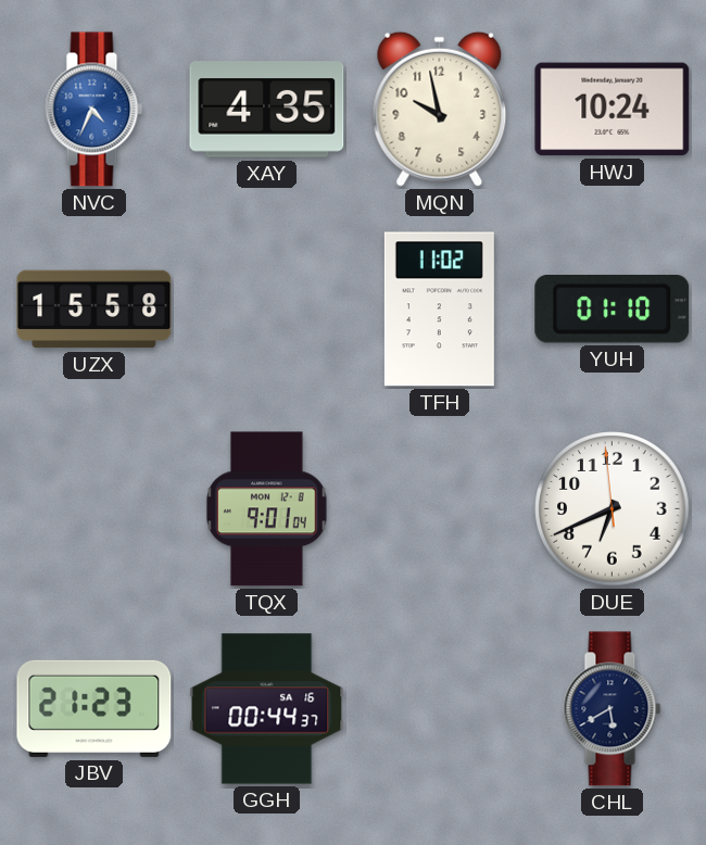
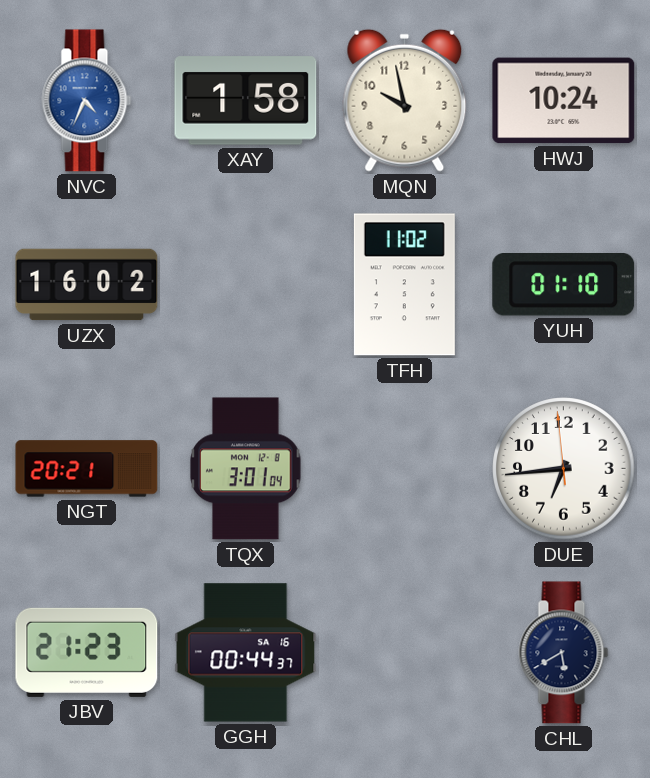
XAY: 4:35 -> 1:58 (246, 101)
UZX: 15:58 -> 16:02 (87, 285)
NGT: none -> 20:21 (87, 469)
TQX: 9:01 -> 3:01 (246, 469)
DUE: 6:40 -> 6:43 (564, 469)
